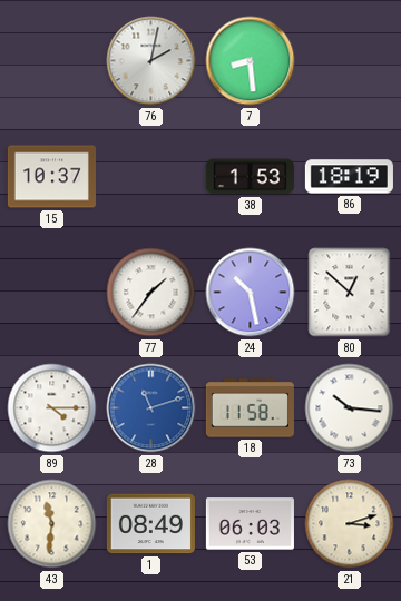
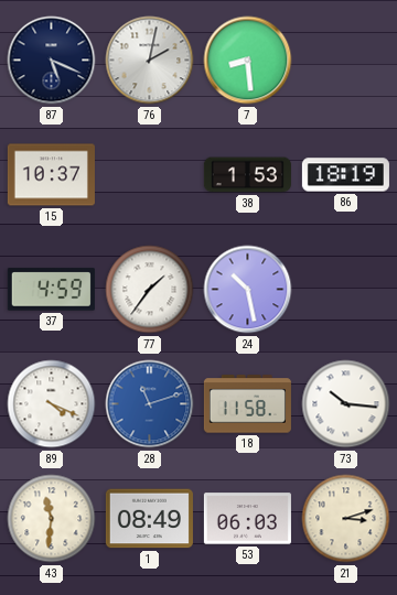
87: none -> 5:19 (52, 61)
37: none -> 4:59 (51, 290)
80: 12:52 -> none (350, 293)
89: 4:15 -> 4:19 (52, 404)
